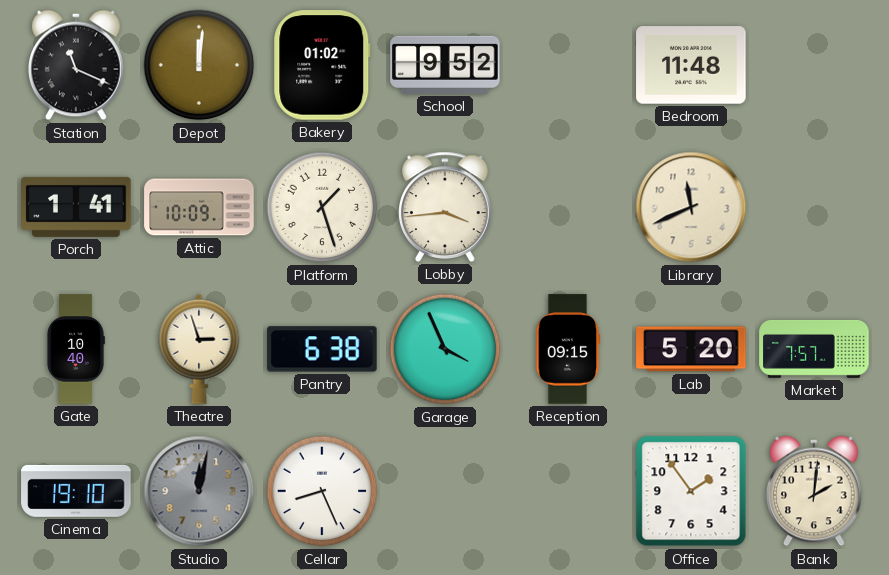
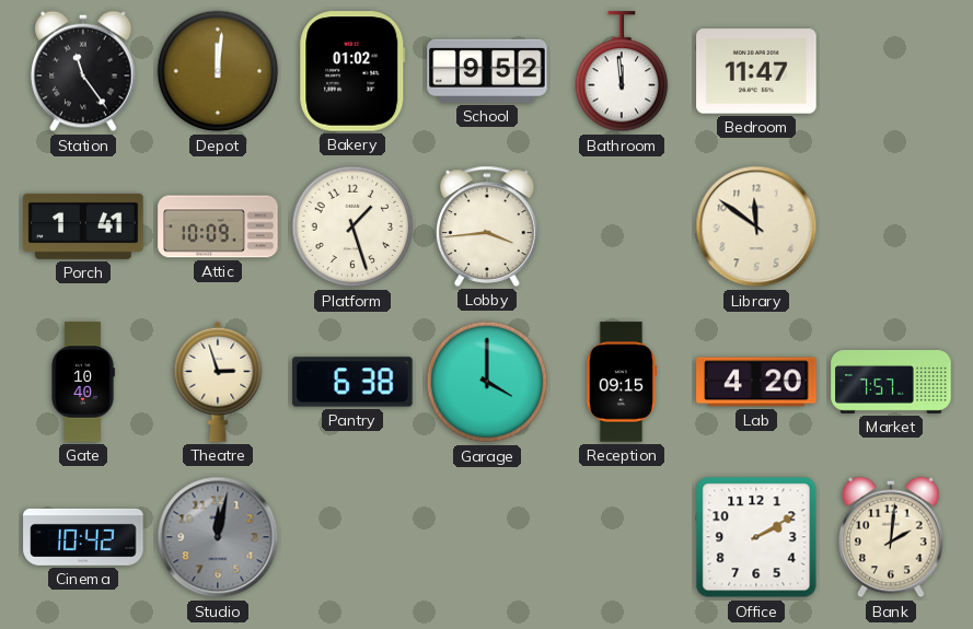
Station: 11:19 -> 11:24 (83, 71)
Bathroom: none -> 11:59 (622, 72)
Bedroom: 11:48 -> 11:47 (756, 71)
Library: 11:41 -> 11:51 (756, 226)
Garage: 3:56 -> 4:00 (487, 382)
Lab: 5:20 -> 4:20 (756, 382)
Cinema: 19:10 -> 10:42 (83, 537)
Cellar: 8:26 -> none (322, 491)
Office: 1:54 -> 2:10 (756, 537)
